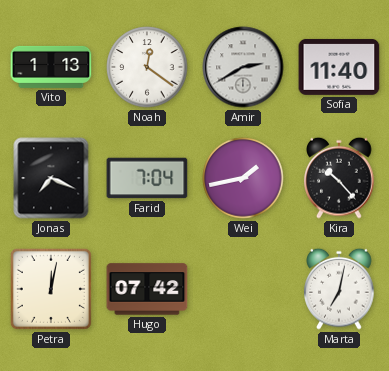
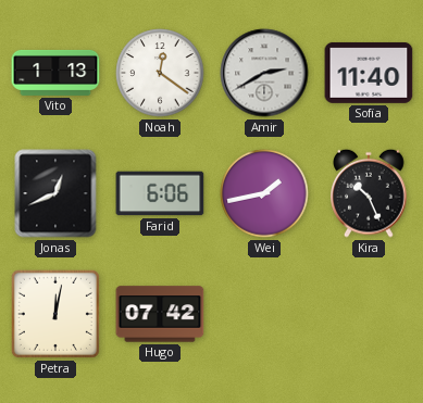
Jonas: 7:19 -> 12:41 (55, 193)
Farid: 7:04 -> 6:06 (160, 193)
Kira: 10:23 -> 10:26 (369, 193)
Marta: 7:02 -> none (339, 289)
